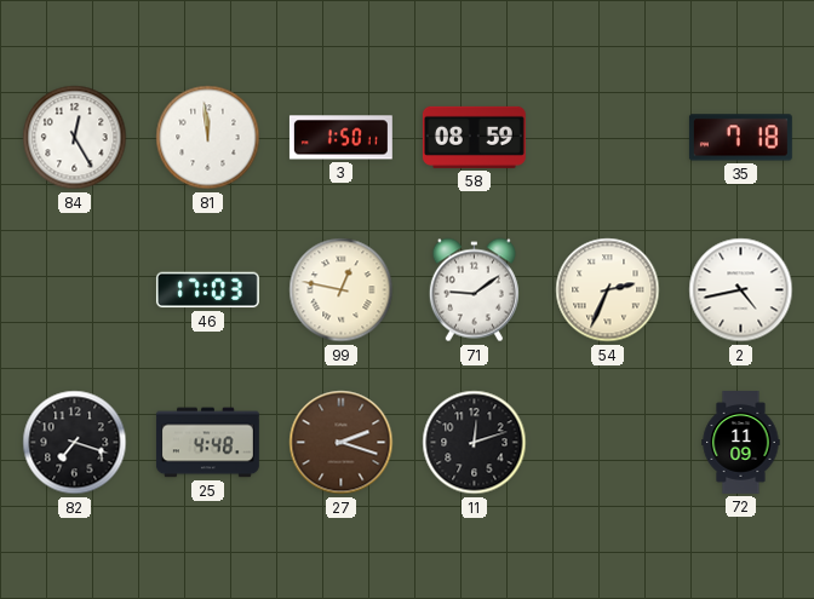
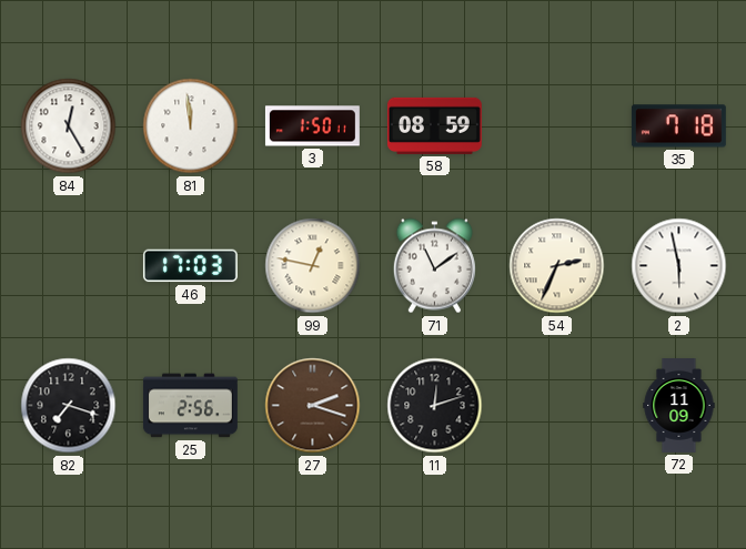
71: 9:09 -> 11:09 (434, 266)
2: 4:43 -> 5:58 (679, 266)
25: 4:48 -> 2:56 (190, 406)
